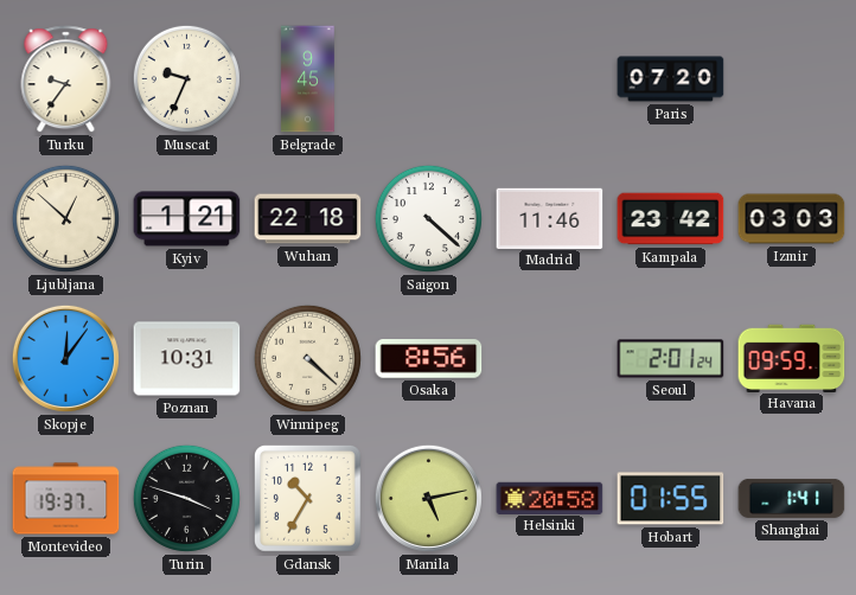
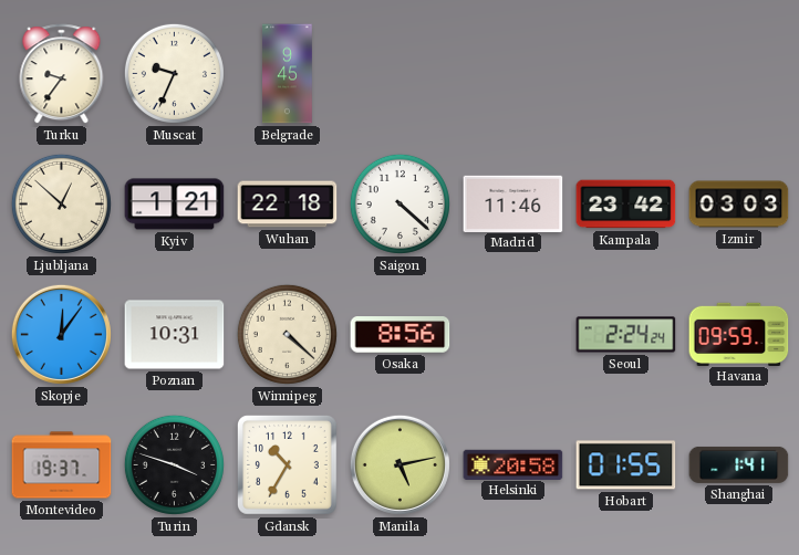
Paris: 07:20 -> none (671, 79)
Seoul: 2:01 -> 2:24 (626, 335)
